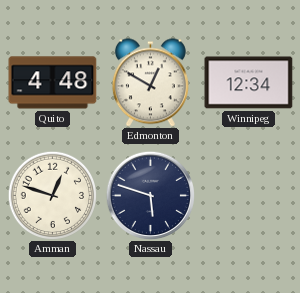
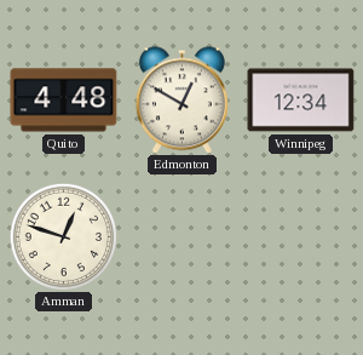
Nassau: 5:48 -> none (150, 195)
